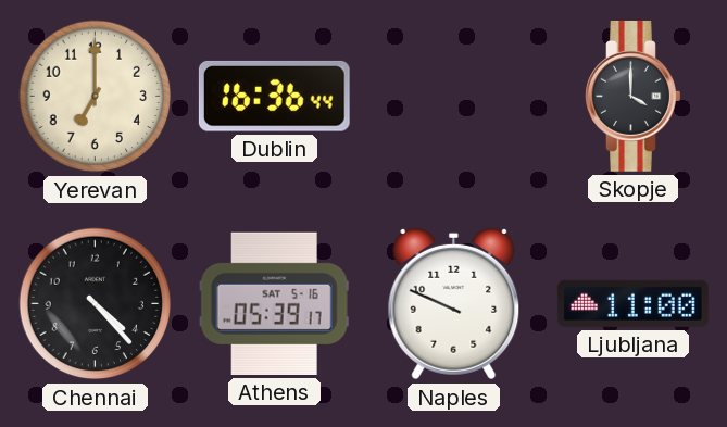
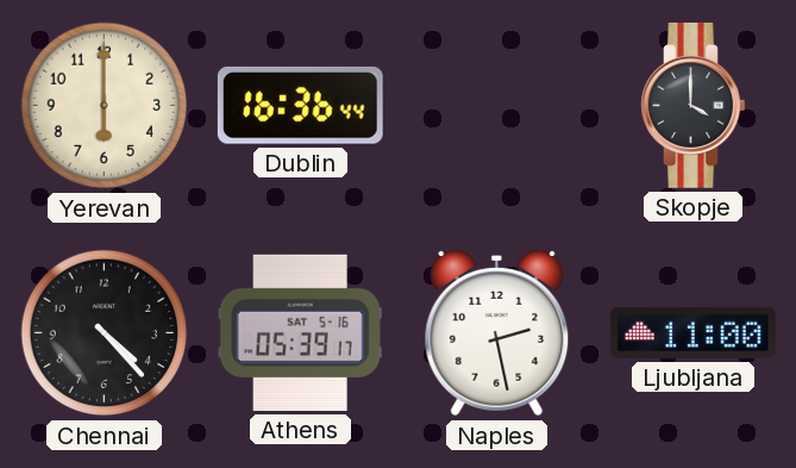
Yerevan: 7:00 -> 6:00 (105, 106)
Naples: 9:49 -> 2:28 (497, 333)
